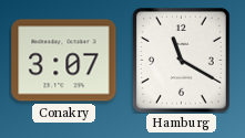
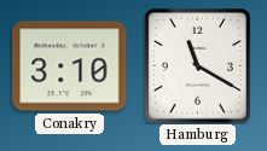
Conakry: 3:07 -> 3:10 (70, 66)
